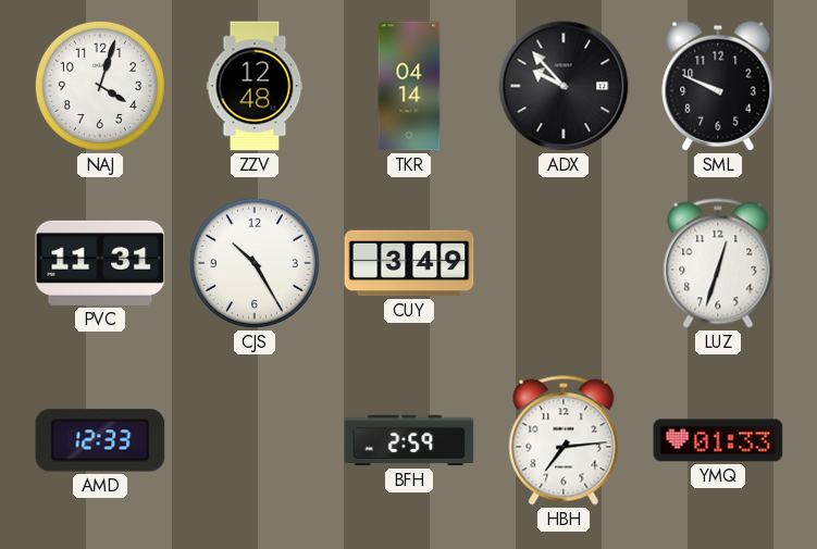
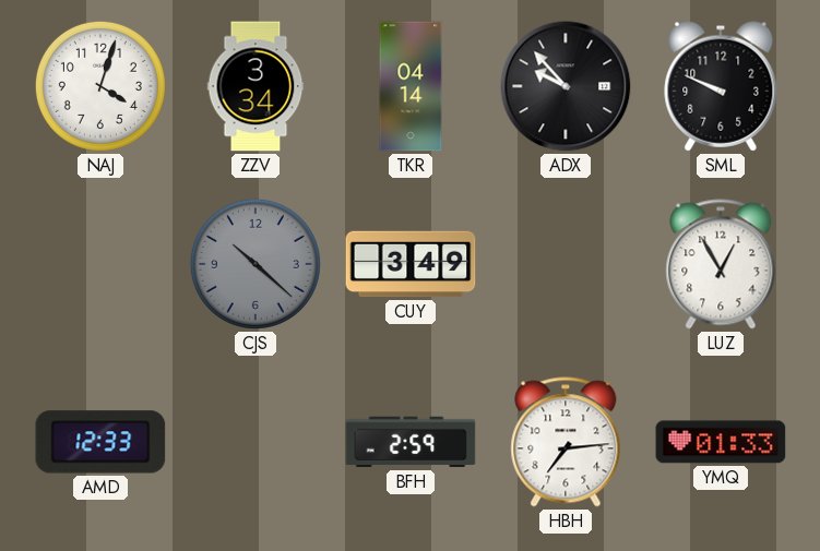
ZZV: 12:48 -> 3:34 (255, 86)
PVC: 11:31 -> none (100, 263)
CJS: 10:25 -> 10:22 (255, 264)
CJS dial: white -> grey (255, 264)
LUZ: 12:33 -> 12:55 (721, 264)
